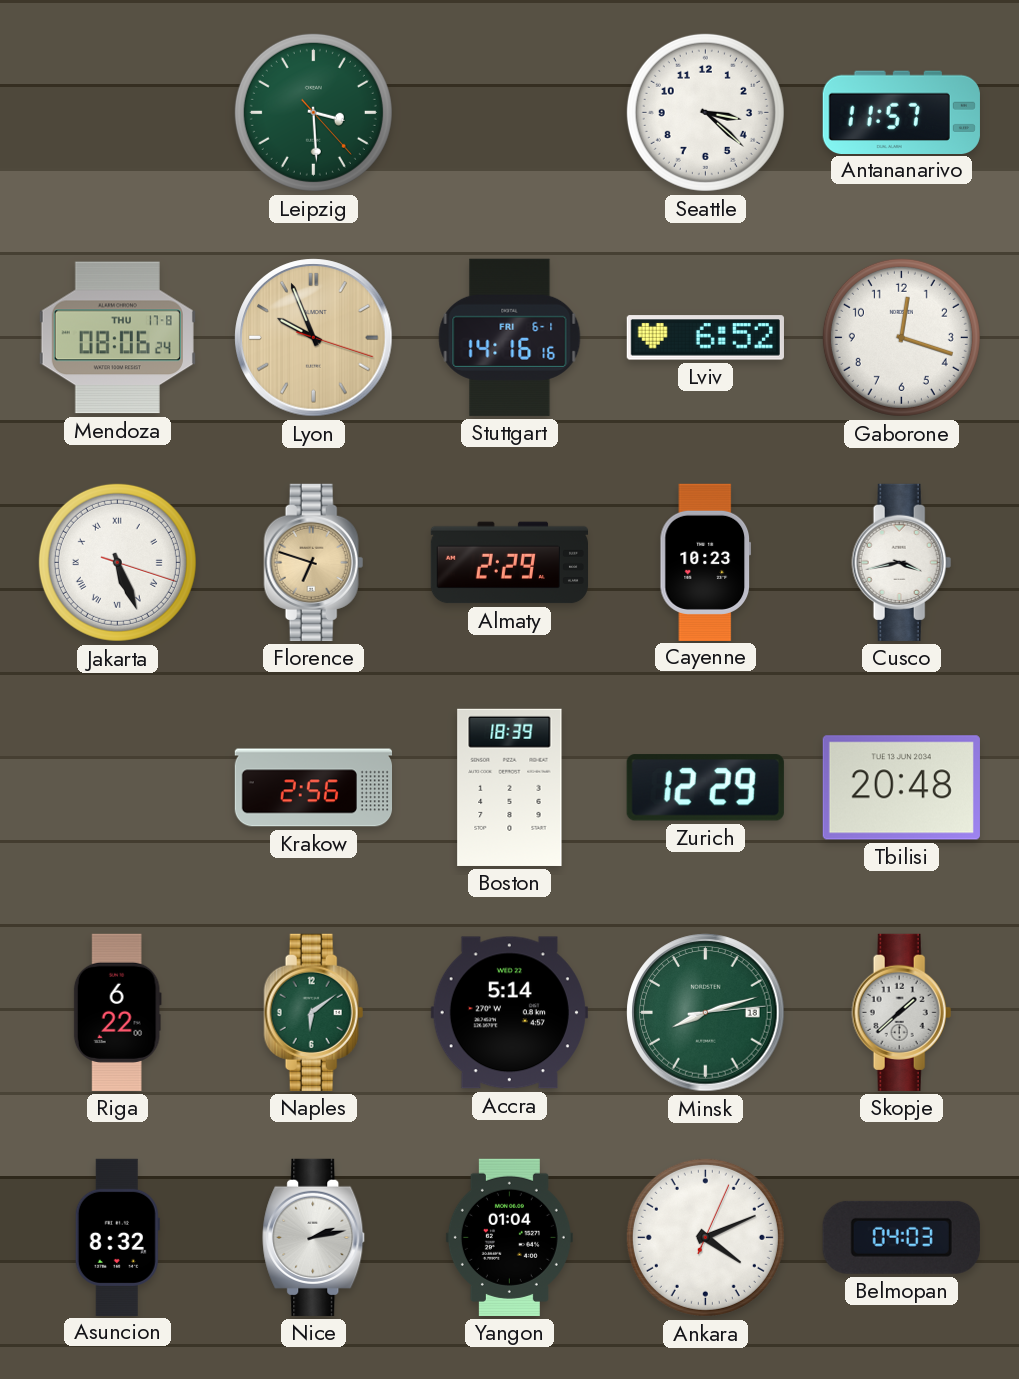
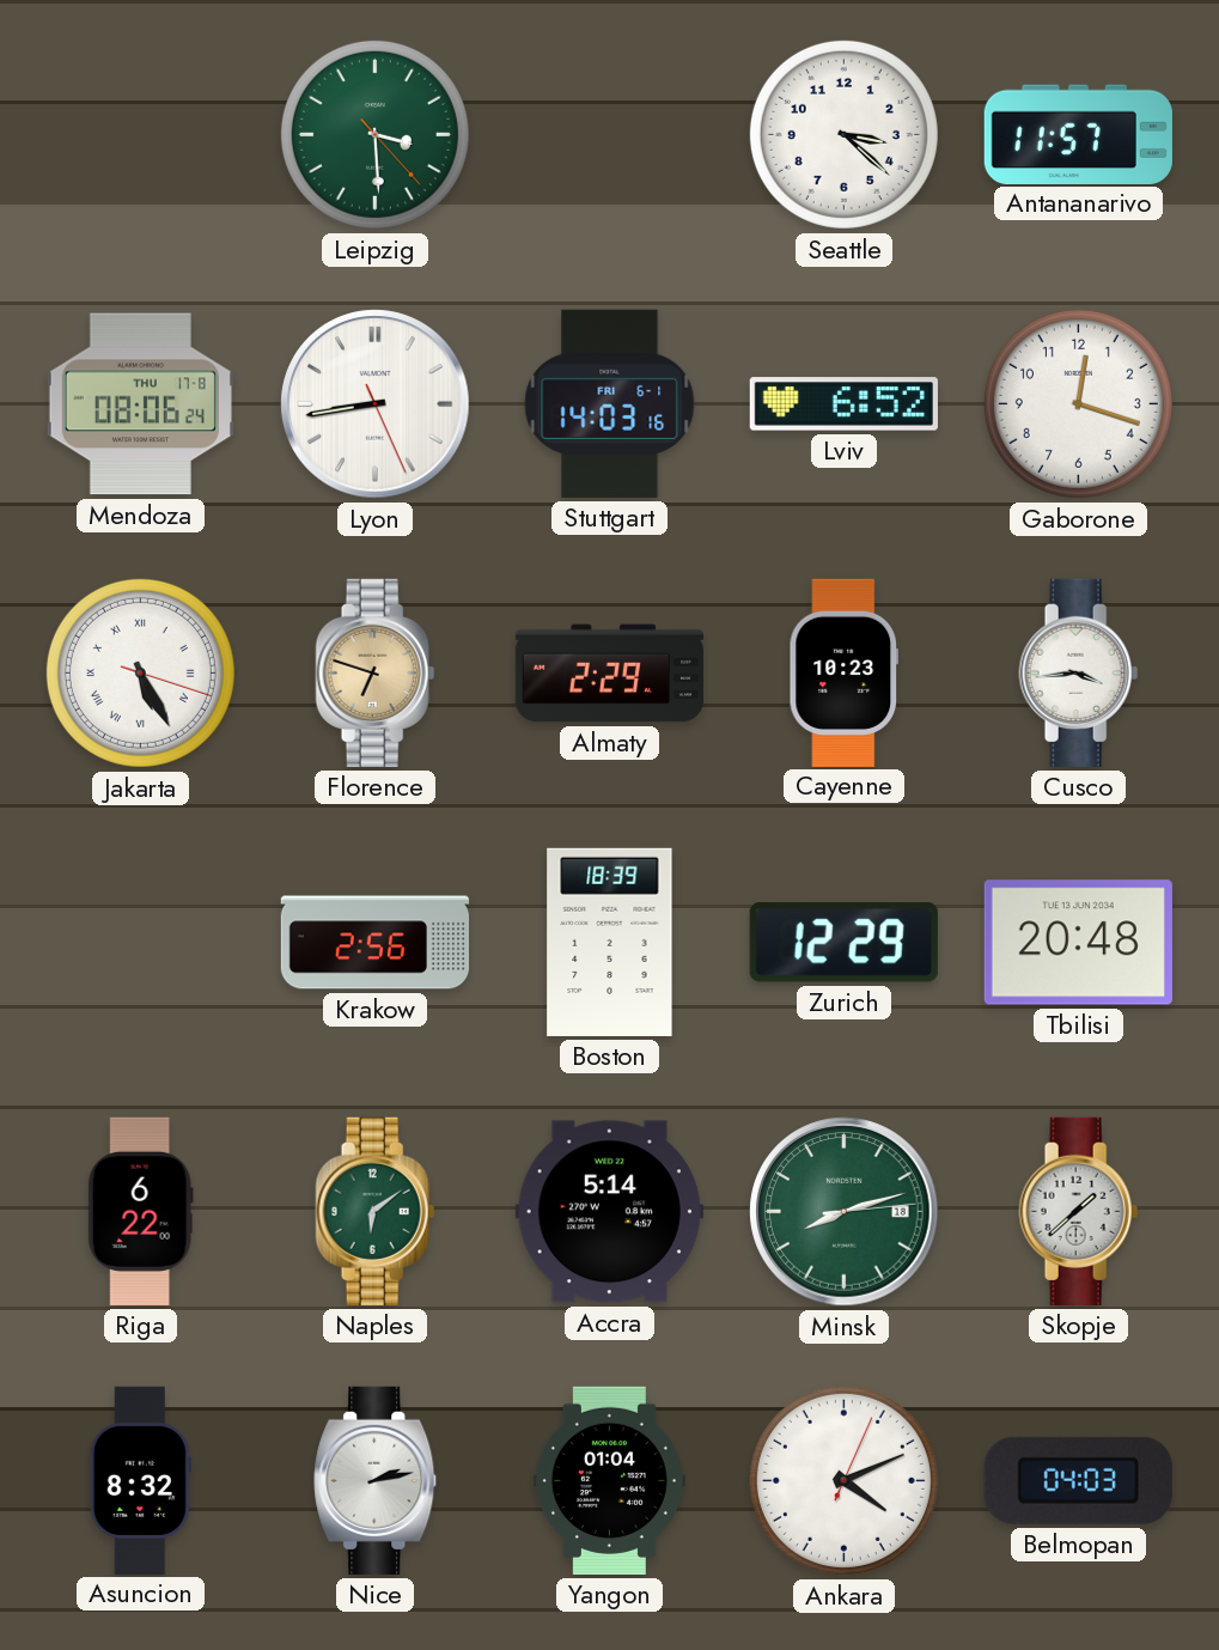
Lyon: 9:56 -> 8:43 (376, 404)
Lyon dial: champagne -> white (376, 404)
Stuttgart: 14:16 -> 14:03 (610, 403)
Jakarta: 5:26 -> 5:25 (140, 672)
Cusco: 3:43 -> 3:44 (1079, 672)
